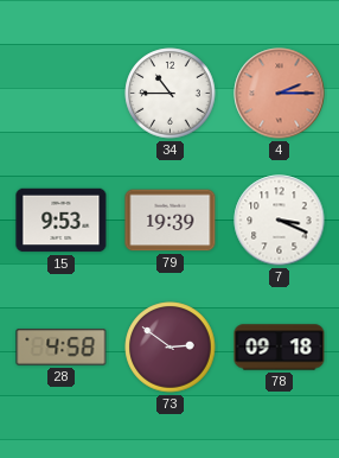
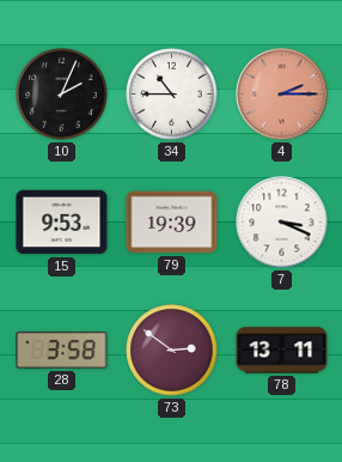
10: none -> 2:04 (62, 95)
28: 4:58 -> 3:58 (62, 351)
78: 09:18 -> 13:11 (282, 351)
